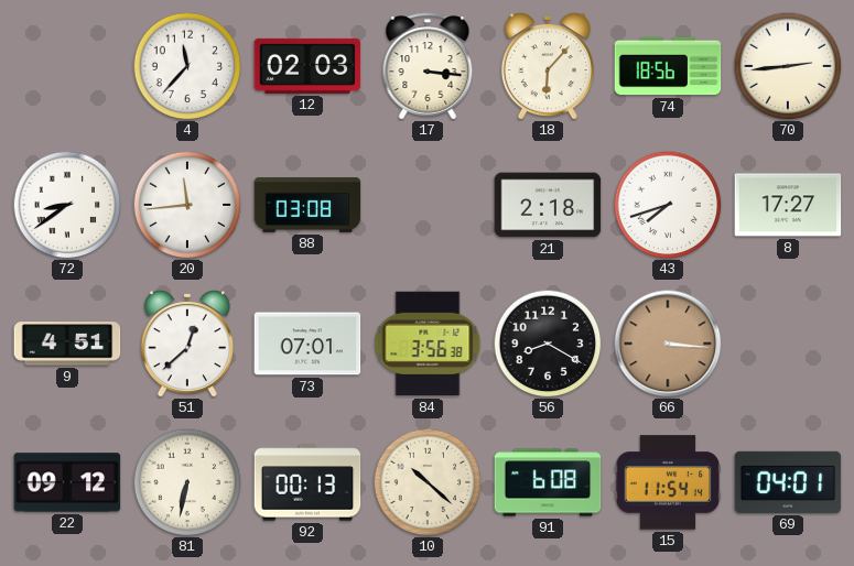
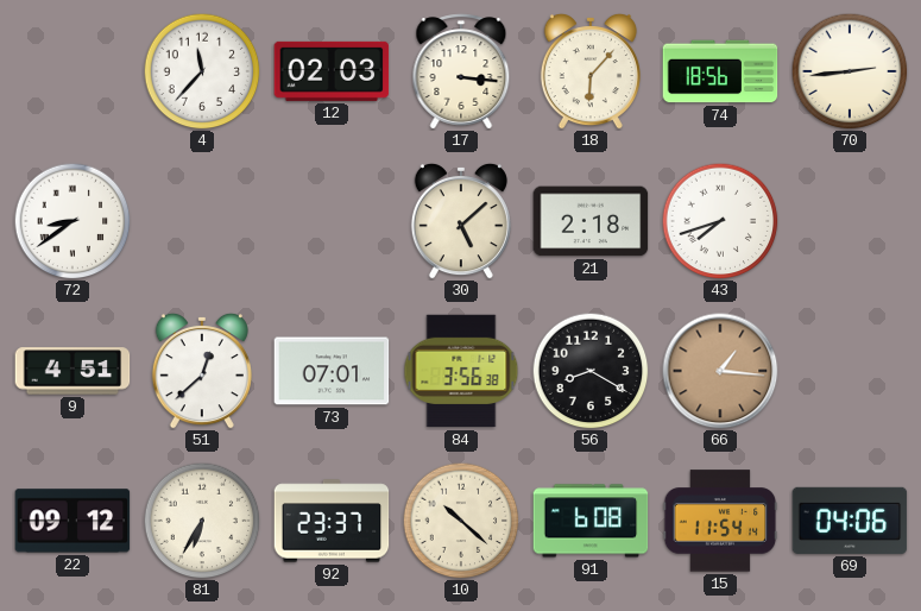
20: 11:44 -> none (187, 205)
88: 03:08 -> none (307, 205)
30: none -> 5:08 (461, 221)
8: 17:27 -> none (788, 205)
66: 3:16 -> 1:16 (720, 371)
81: 6:32 -> 6:35 (202, 521)
92: 00:13 -> 23:37 (332, 521)
69: 04:01 -> 04:06 (850, 521)
